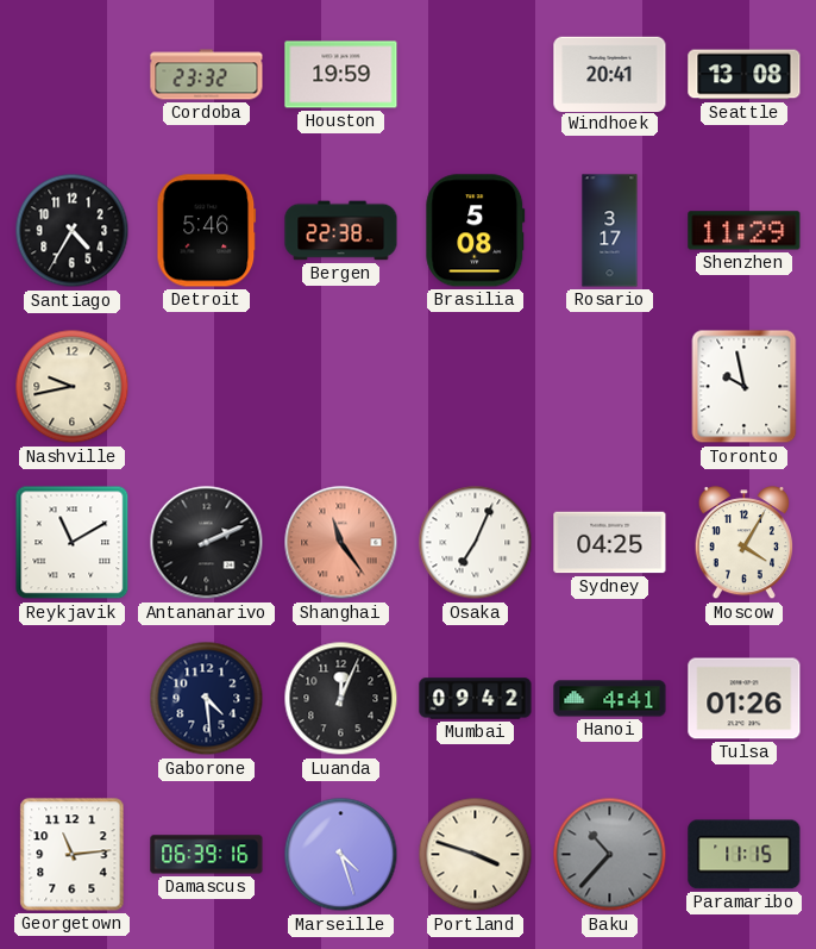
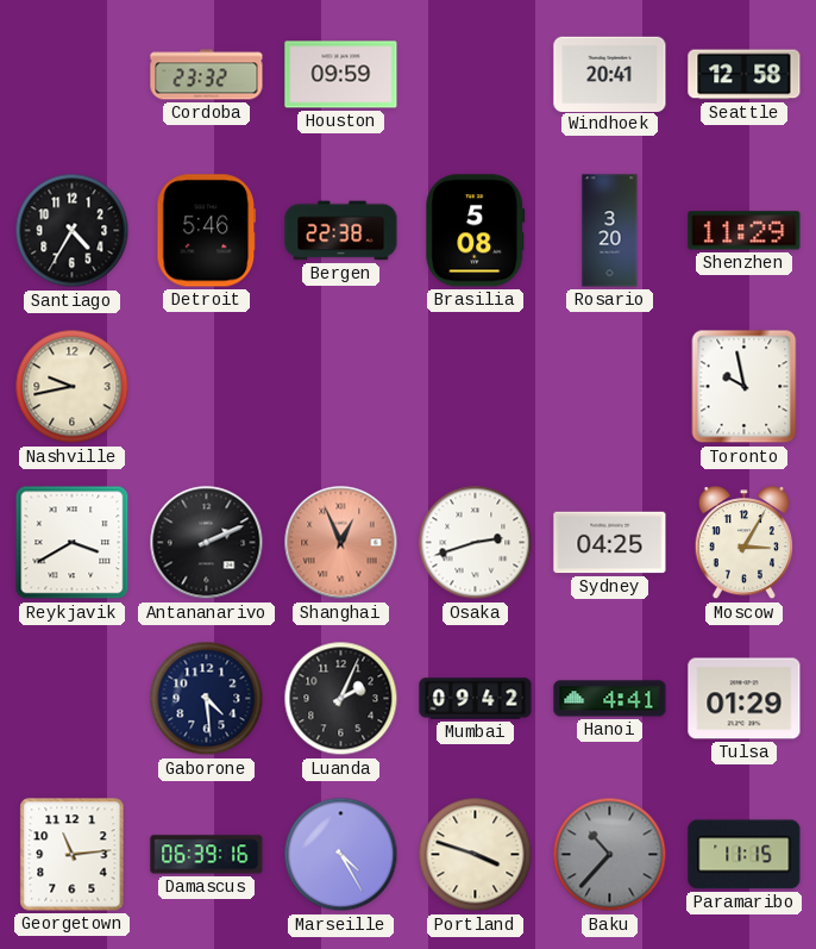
Houston: 19:59 -> 09:59 (341, 75)
Seattle: 13:08 -> 12:58 (745, 75)
Rosario: 3:17 -> 3:20 (610, 231)
Reykjavik: 11:10 -> 3:40 (73, 543)
Shanghai: 11:24 -> 12:56 (341, 543)
Osaka: 7:04 -> 2:42 (476, 543)
Moscow: 4:05 -> 3:05 (743, 543)
Luanda: 12:04 -> 2:04 (341, 699)
Tulsa: 01:26 -> 01:29 (745, 699)
Marseille: 4:27 -> 4:25 (341, 855)
